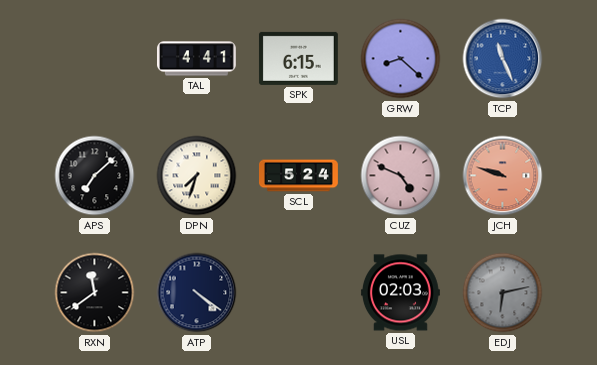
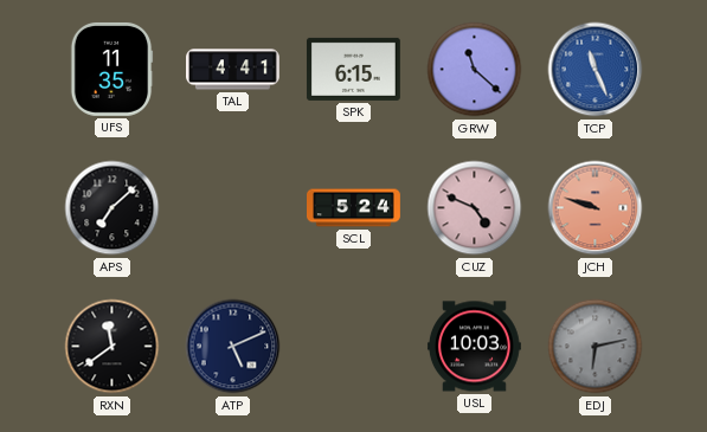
UFS: none -> 11:35 (111, 69)
GRW: 8:22 -> 11:22 (475, 70)
DPN: 7:33 -> none (197, 176)
ATP: 4:21 -> 5:11 (233, 347)
USL: 02:03 -> 10:03 (474, 347)
